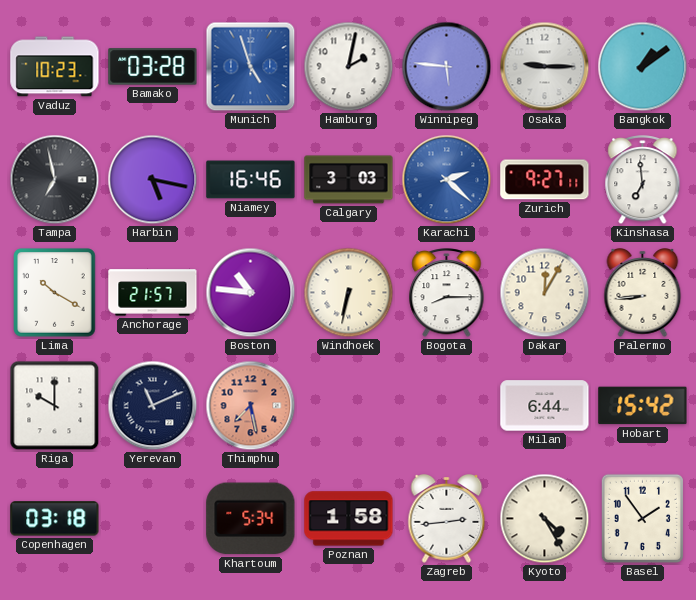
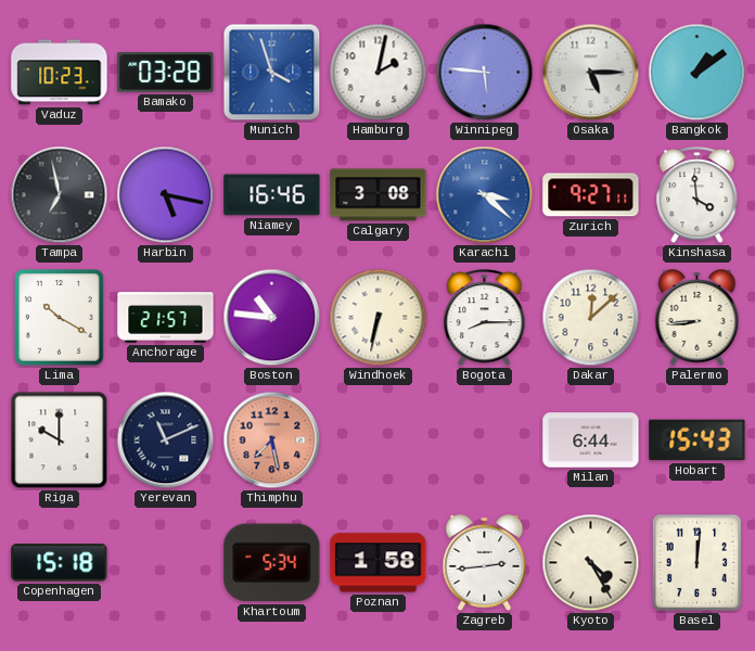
Munich: 4:57 -> 3:57 (272, 73)
Osaka: 9:15 -> 5:15 (591, 73)
Calgary: 3:03 -> 3:08 (379, 195)
Karachi: 2:22 -> 3:22 (485, 195)
Kinshasa: 6:59 -> 3:59 (698, 196)
Dakar: 12:05 -> 12:08 (591, 318)
Hobart: 15:42 -> 15:43 (698, 441)
Copenhagen: 03:18 -> 15:18 (60, 563)
Basel: 1:54 -> 12:01 (696, 562)
